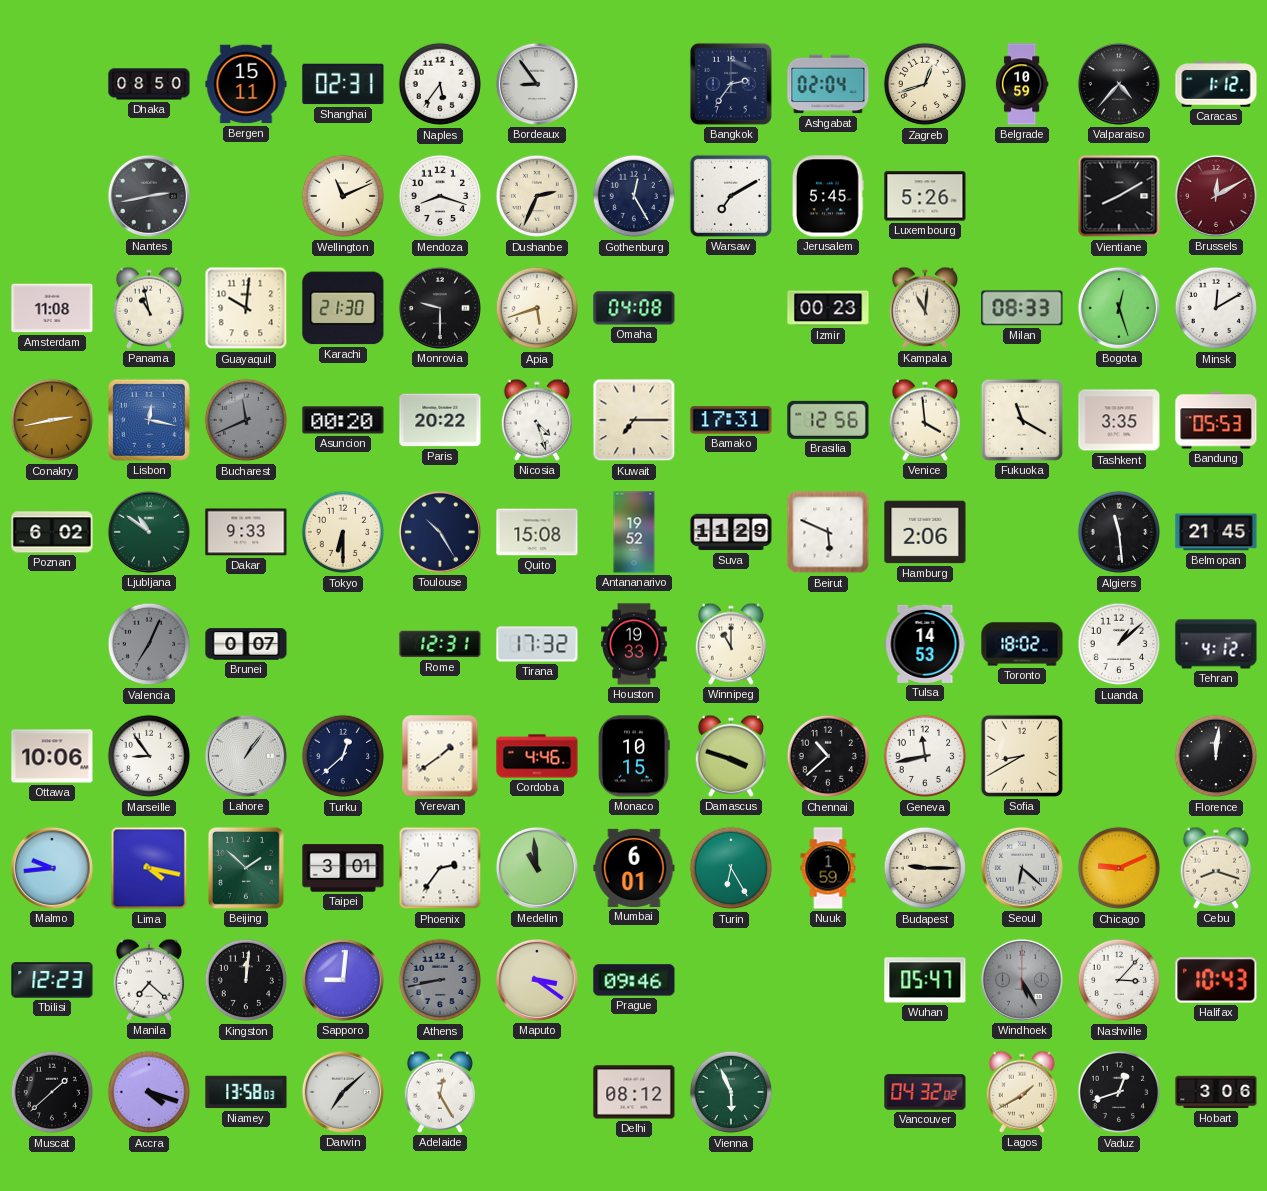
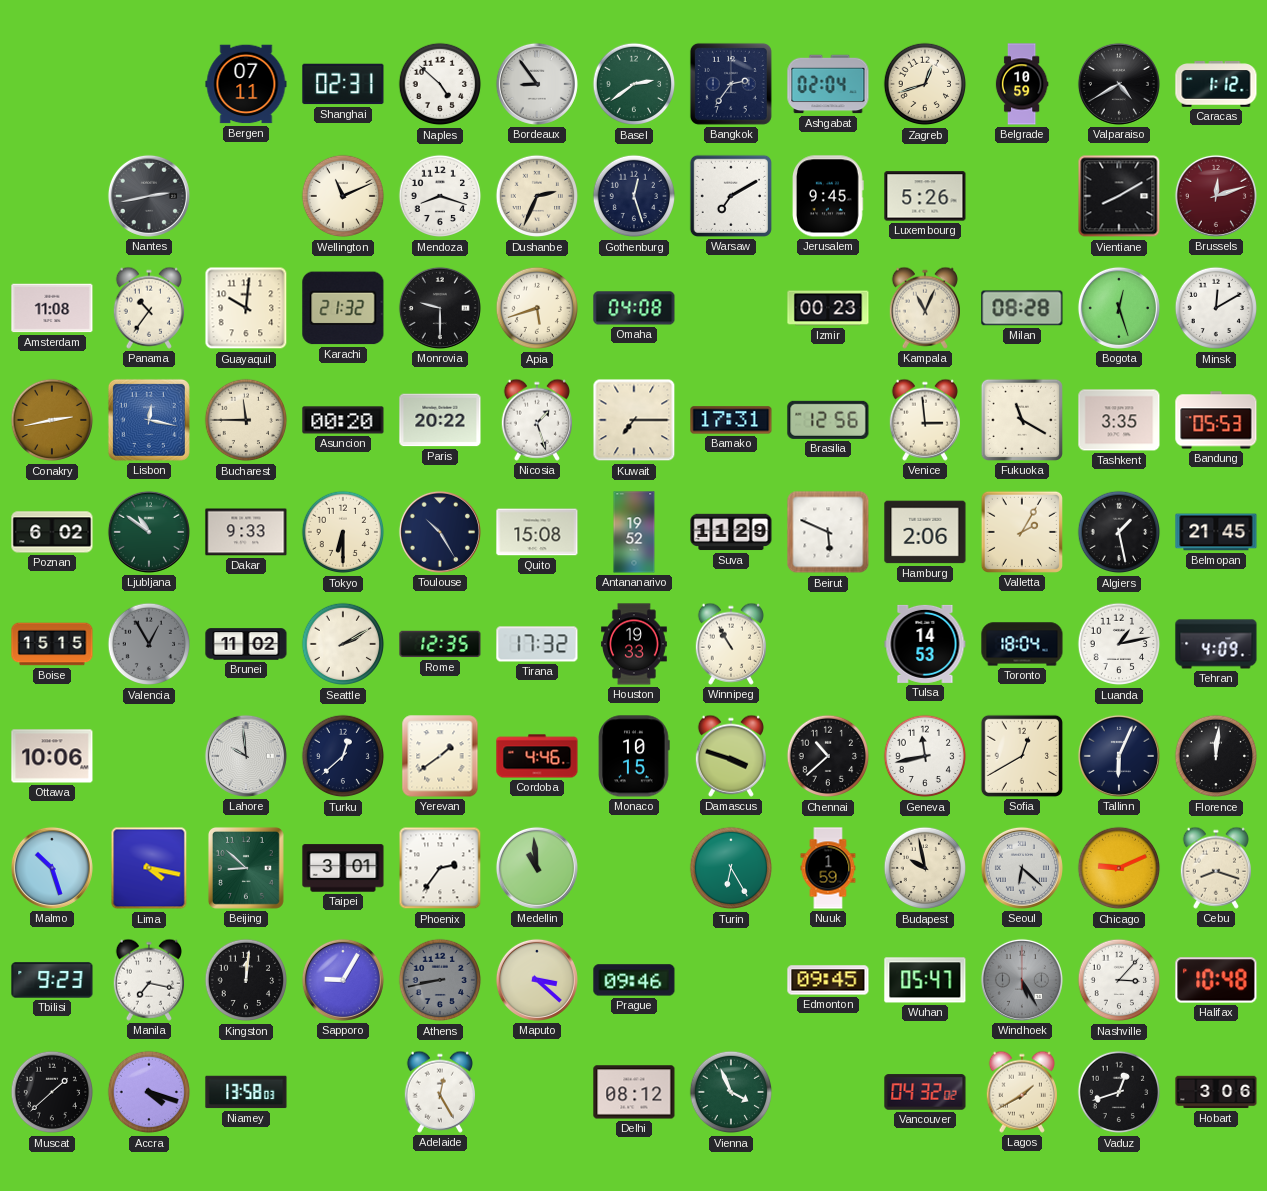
Dhaka: 08:50 -> none (149, 84)
Bergen: 15:11 -> 07:11 (246, 84)
Naples: 5:36 -> 4:52 (440, 84)
Basel: none -> 2:39 (634, 84)
Valparaiso: 4:37 -> 4:40 (1119, 84)
Gothenburg: 12:25 -> 12:27 (634, 196)
Jerusalem: 5:45 -> 9:45 (829, 196)
Brussels: 12:10 -> 12:12 (1216, 196)
Panama: 10:58 -> 10:36 (148, 308)
Karachi: 21:30 -> 21:32 (343, 308)
Kampala: 11:01 -> 11:04 (924, 308)
Milan: 08:33 -> 08:28 (1022, 308)
Bucharest: 11:41 -> 11:45 (246, 420)
Bucharest dial: grey -> cream (246, 420)
Nicosia: 4:27 -> 1:27 (536, 420)
Venice: 3:59 -> 2:59 (924, 420)
Valletta: none -> 2:05 (1022, 532)
Algiers: 11:29 -> 1:28 (1119, 532)
Boise: none -> 15:15 (52, 644)
Valencia: 7:04 -> 12:55 (149, 644)
Brunei: 0:07 -> 11:02 (246, 644)
Seattle: none -> 2:10 (343, 644)
Rome: 12:31 -> 12:35 (440, 644)
Winnipeg: 11:00 -> 10:55 (730, 644)
Toronto: 18:02 -> 18:04 (1022, 644)
Luanda: 1:08 -> 1:13 (1119, 644)
Tehran: 4:12 -> 4:09 (1216, 644)
Marseille: 8:54 -> none (149, 756)
Lahore: 1:06 -> 9:59 (246, 756)
Sofia: 8:40 -> 12:40 (1022, 756)
Tallinn: none -> 6:04 (1119, 756)
Malmo: 9:44 -> 10:27 (52, 868)
Beijing: 1:52 -> 8:52 (246, 868)
Mumbai: 6:01 -> none (634, 868)
Budapest: 9:15 -> 9:58 (925, 868)
Tbilisi: 12:23 -> 9:23 (52, 980)
Manila: 7:22 -> 7:17 (148, 980)
Sapporo: 9:01 -> 9:05 (343, 980)
Maputo: 3:21 -> 3:22 (537, 980)
Edmonton: none -> 09:45 (828, 980)
Halifax: 10:43 -> 10:48 (1216, 980)
Darwin: 7:08 -> none (343, 1092)
Vienna: 5:56 -> 3:56 (731, 1092)
